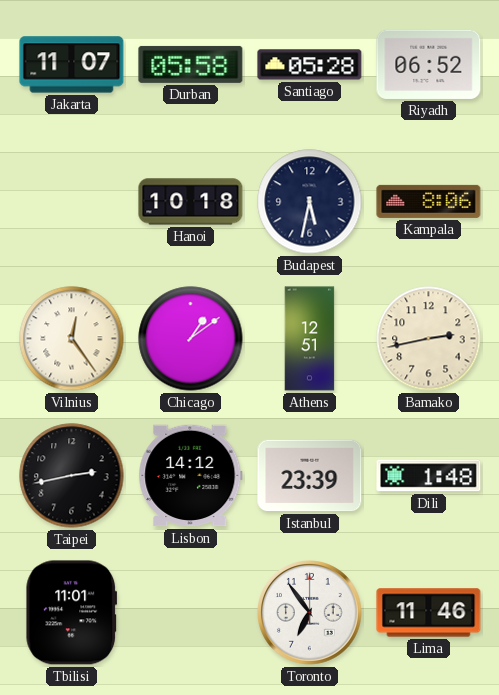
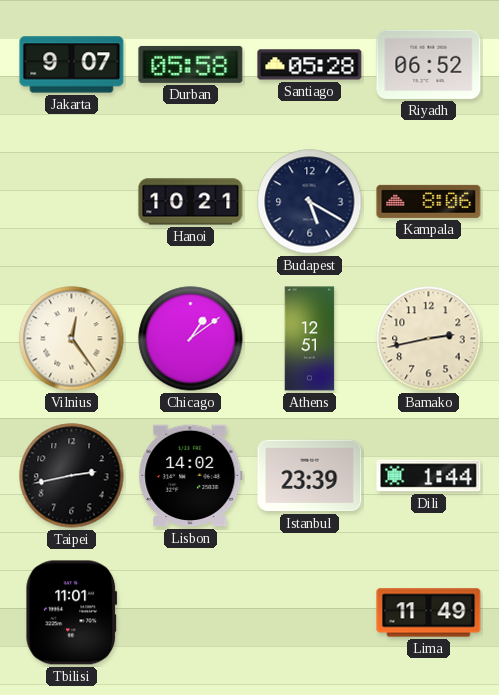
Jakarta: 11:07 -> 9:07 (72, 65)
Hanoi: 10:18 -> 10:21 (191, 202)
Budapest: 5:32 -> 5:20 (310, 202)
Lisbon: 14:12 -> 14:02 (191, 476)
Dili: 1:48 -> 1:44 (429, 476)
Toronto: 6:54 -> none (310, 613)
Lima: 11:46 -> 11:49 (429, 613)
